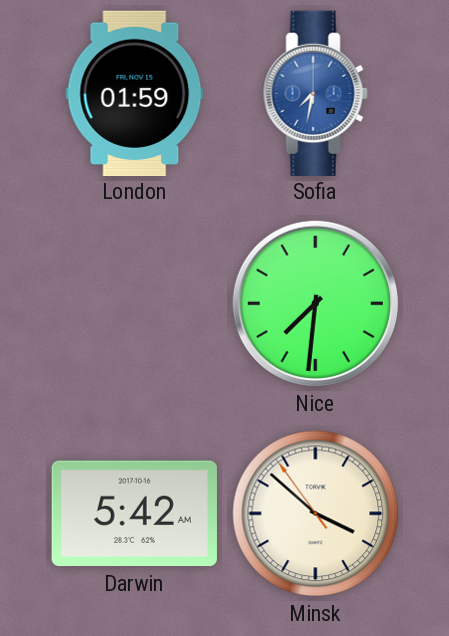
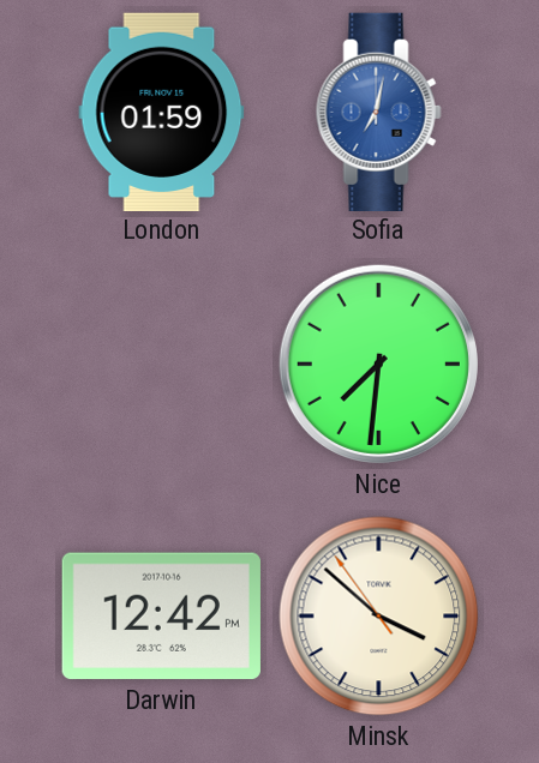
Sofia: 7:32 -> 7:02 (378, 112)
Darwin: 5:42 -> 12:42 (161, 617)
